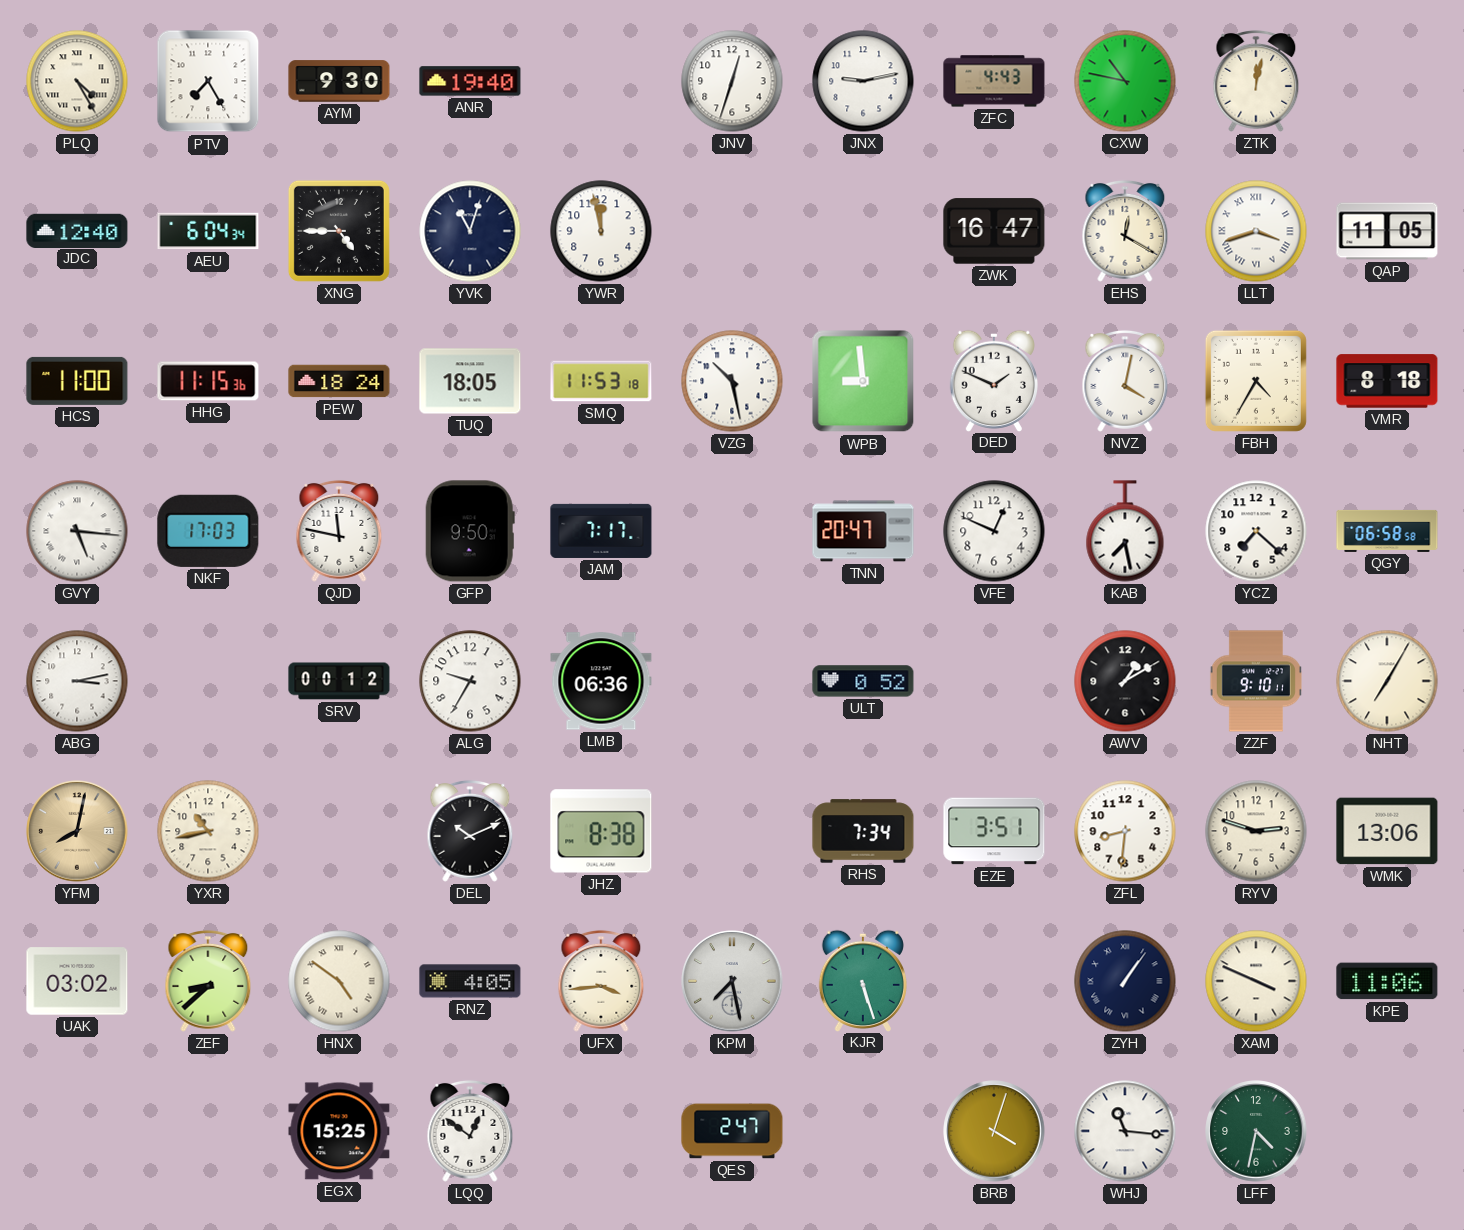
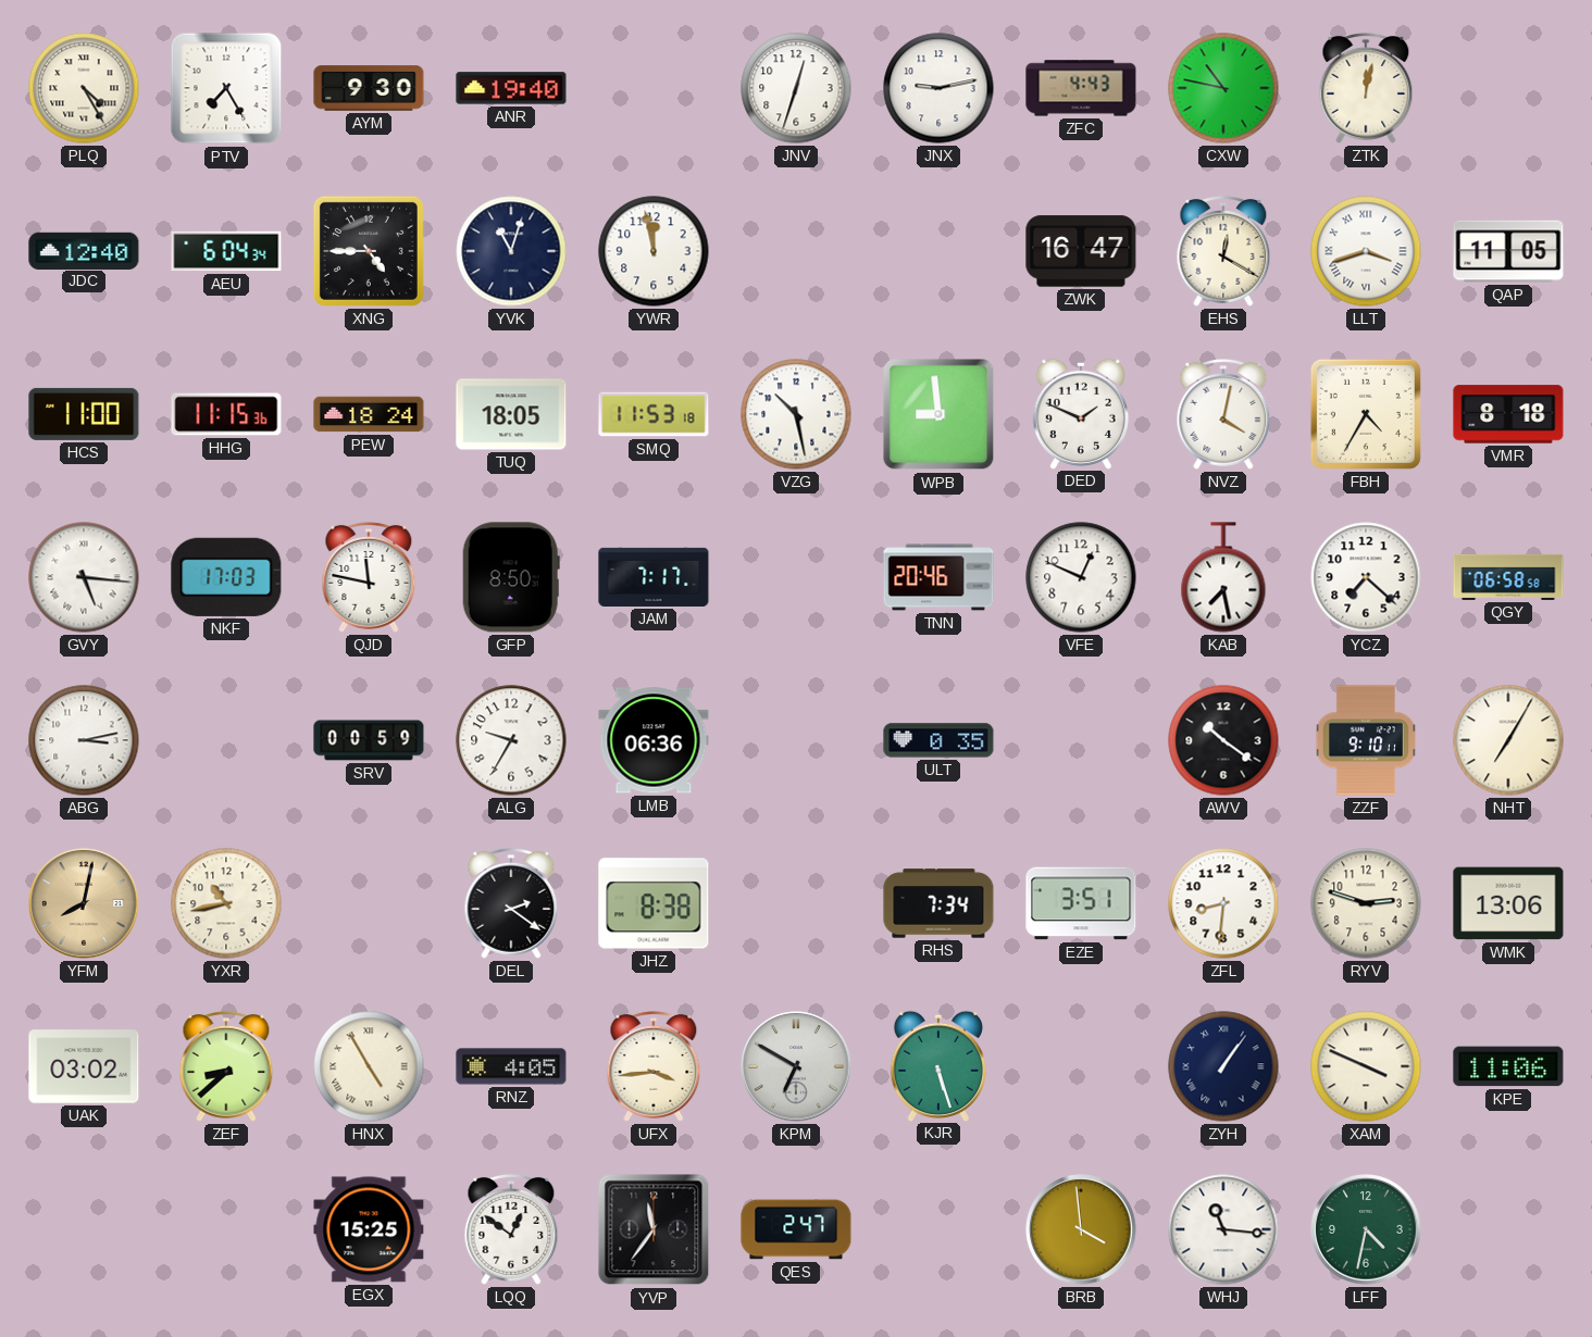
GFP: 9:50 -> 8:50 (511, 577)
TNN: 20:47 -> 20:46 (938, 577)
SRV: 00:12 -> 00:59 (369, 740)
ULT: 0:52 -> 0:35 (938, 740)
AWV: 1:10 -> 10:21 (1223, 740)
DEL: 10:11 -> 2:21 (511, 903)
HNX: 4:51 -> 4:55 (369, 1066)
KPM: 7:28 -> 6:50 (796, 1066)
YVP: none -> 11:36 (654, 1229)
BRB: 4:03 -> 3:59 (1081, 1229)
